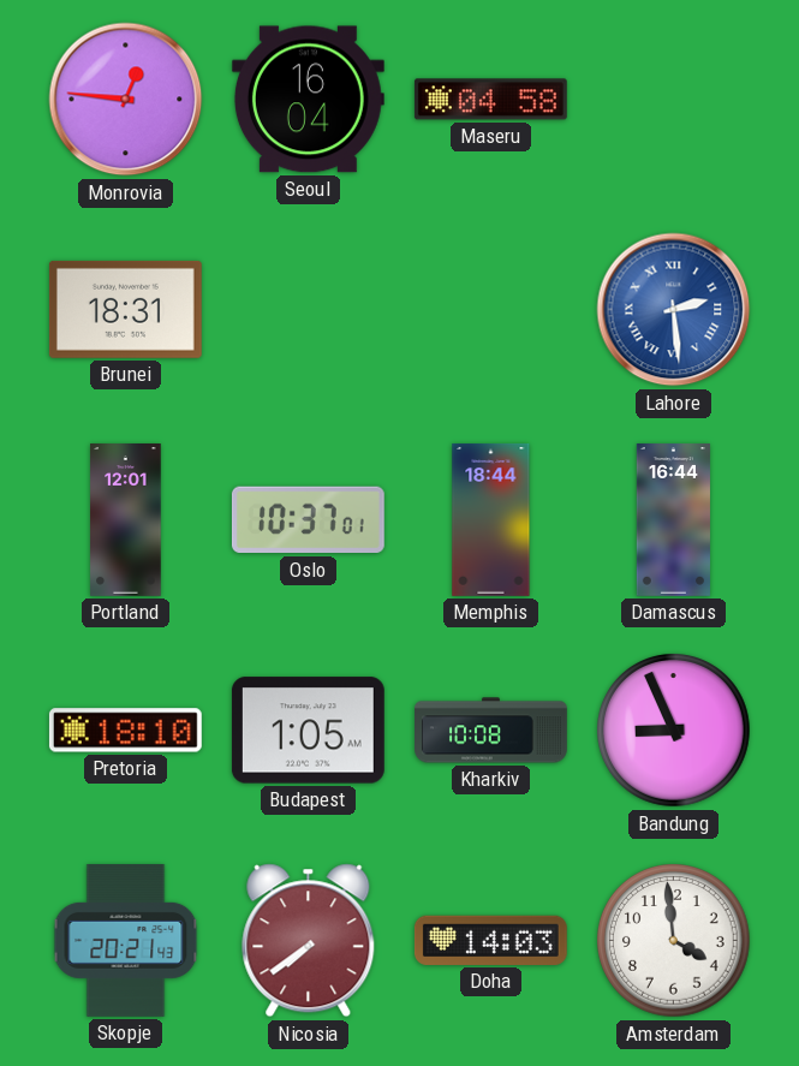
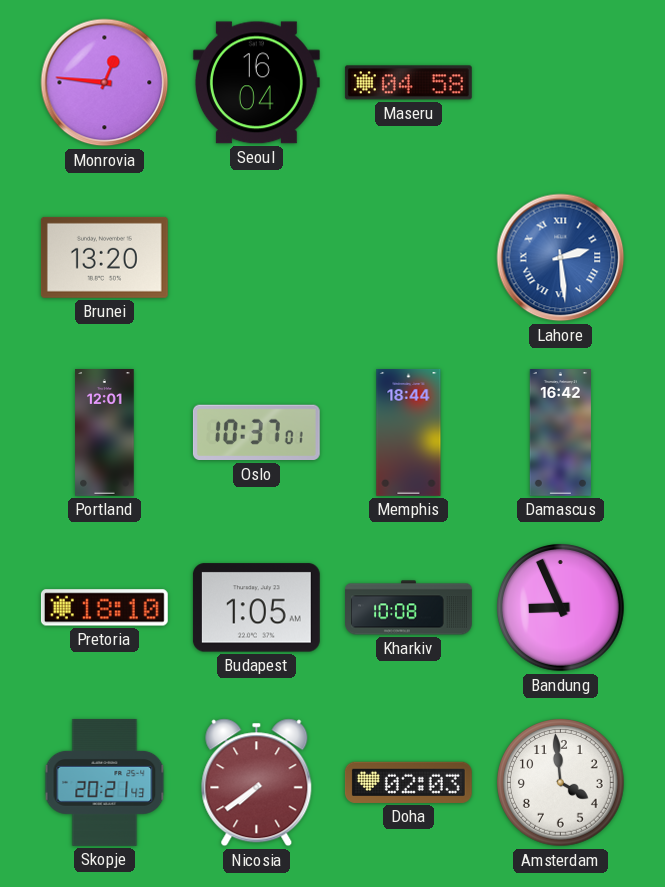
Brunei: 18:31 -> 13:20 (104, 257)
Damascus: 16:44 -> 16:42 (560, 433)
Doha: 14:03 -> 02:03 (408, 782)
